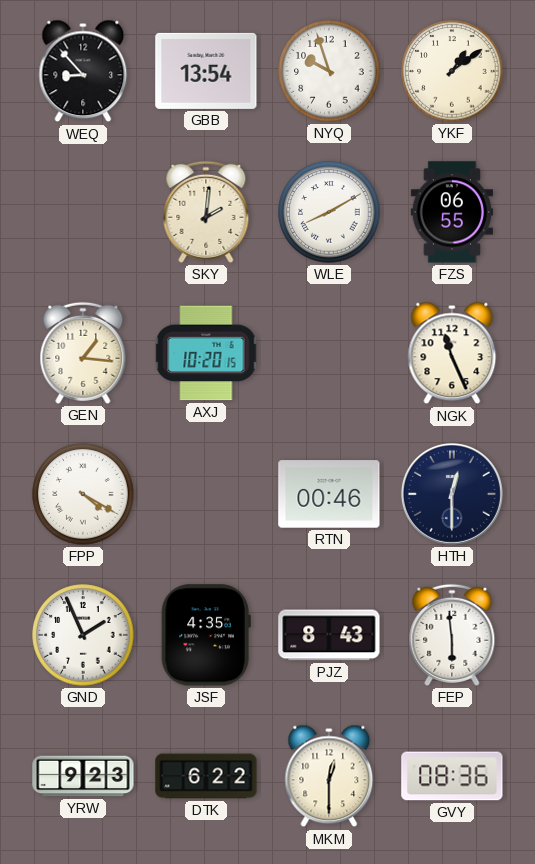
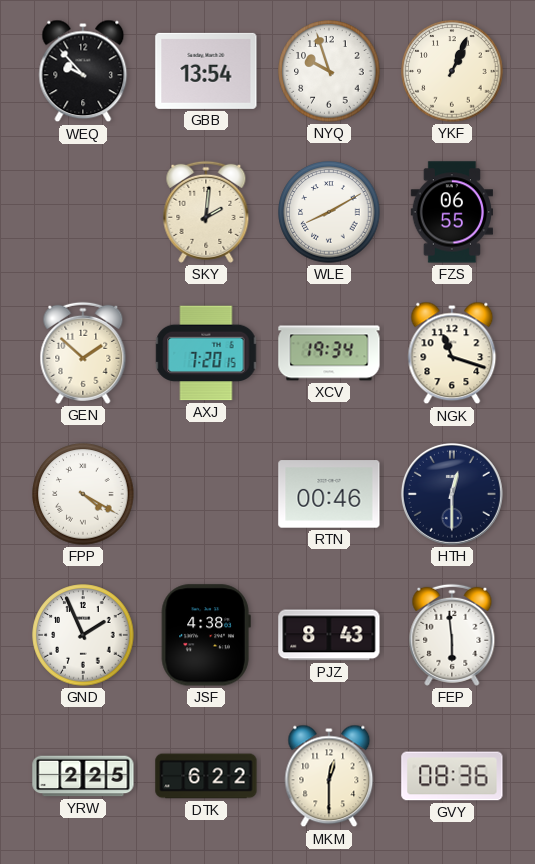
WEQ: 8:53 -> 9:53 (83, 71)
YKF: 1:09 -> 1:04 (452, 71)
GEN: 1:16 -> 1:52 (83, 353)
AXJ: 10:20 -> 7:20 (206, 353)
XCV: none -> 19:34 (329, 353)
NGK: 11:26 -> 11:18 (452, 353)
JSF: 4:35 -> 4:38 (206, 635)
YRW: 9:23 -> 2:25 (83, 776)
